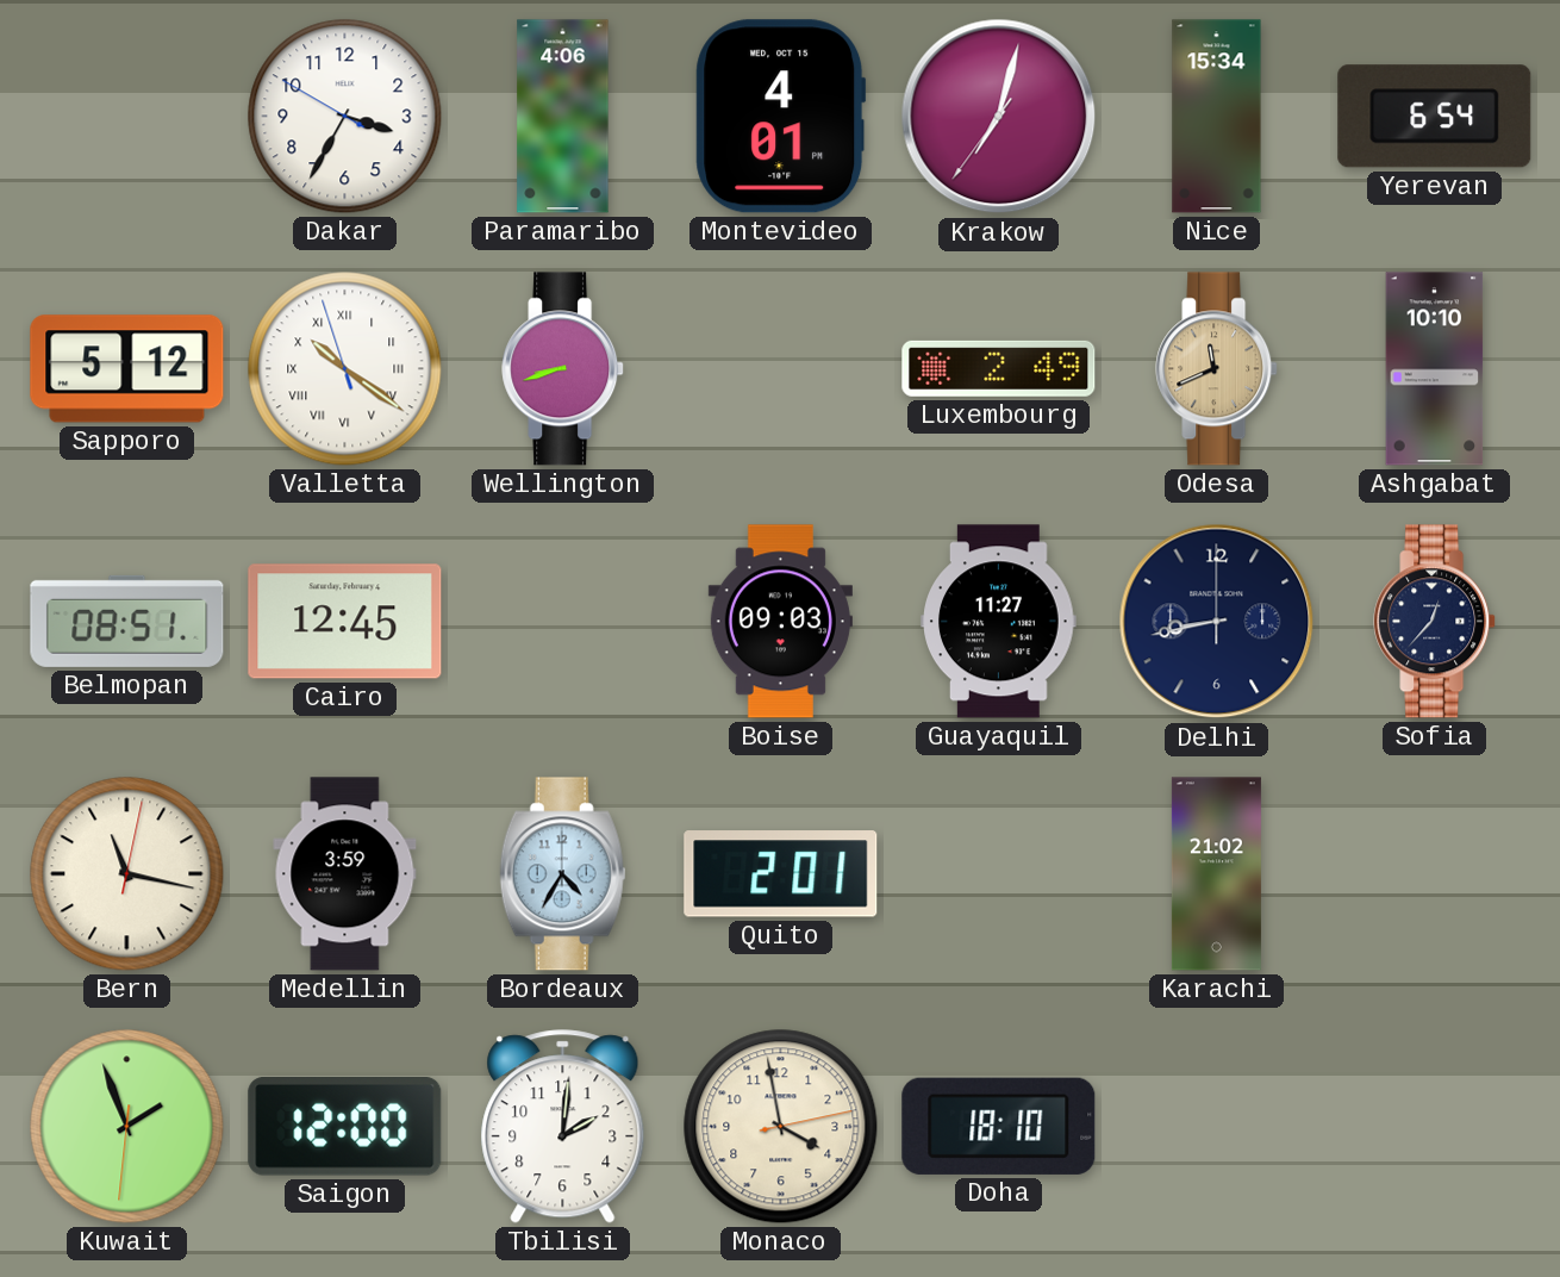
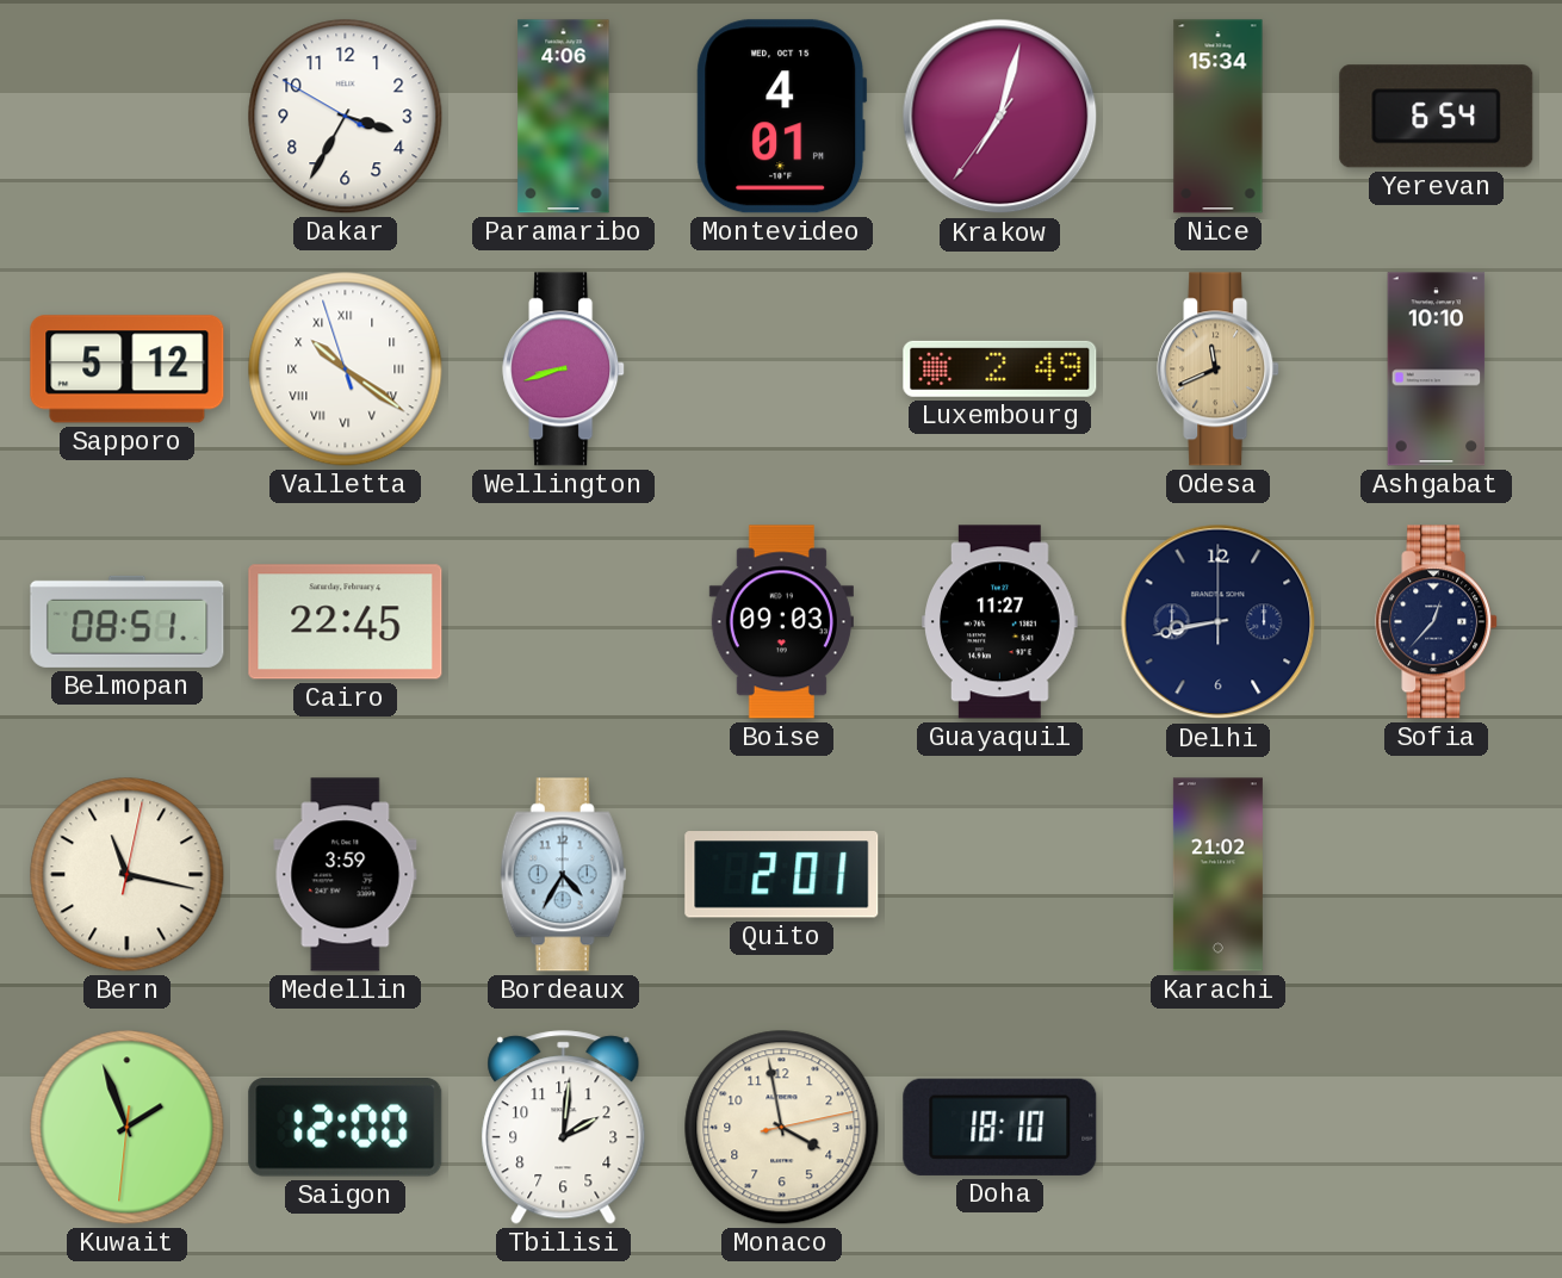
Cairo: 12:45 -> 22:45 (346, 622)
